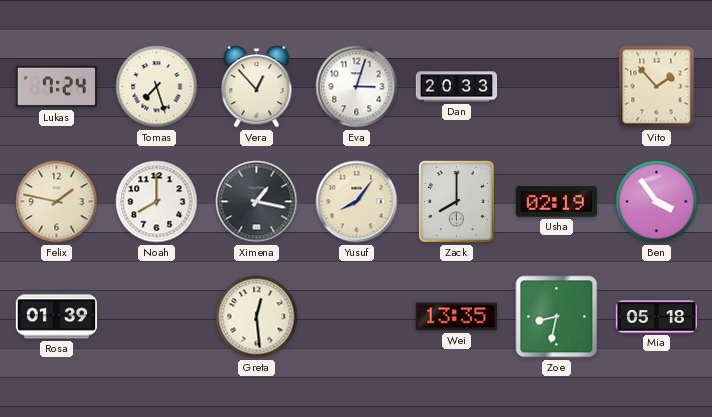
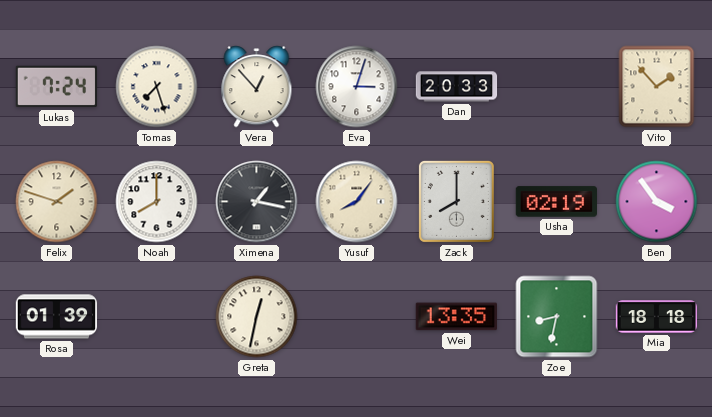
Felix: 1:47 -> 1:48 (57, 202)
Greta: 12:29 -> 12:32 (257, 317)
Mia: 05:18 -> 18:18 (657, 317)
